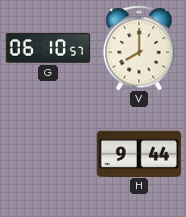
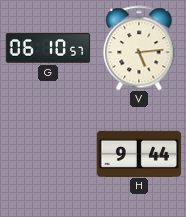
V: 8:00 -> 5:14 (139, 48)
